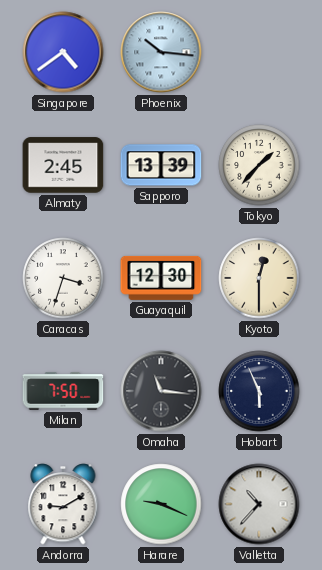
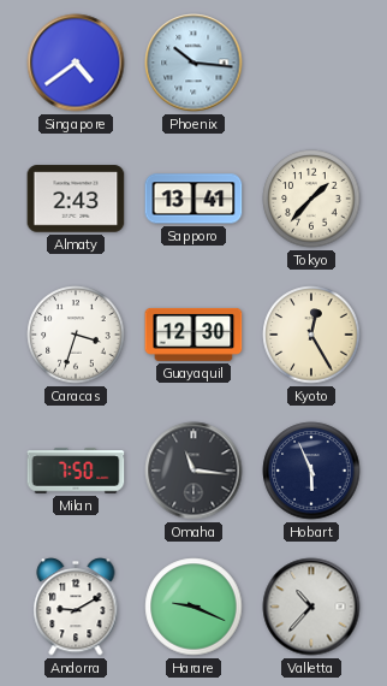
Almaty: 2:45 -> 2:43 (76, 199)
Sapporo: 13:39 -> 13:41 (194, 199)
Kyoto: 12:30 -> 12:25 (311, 335)
